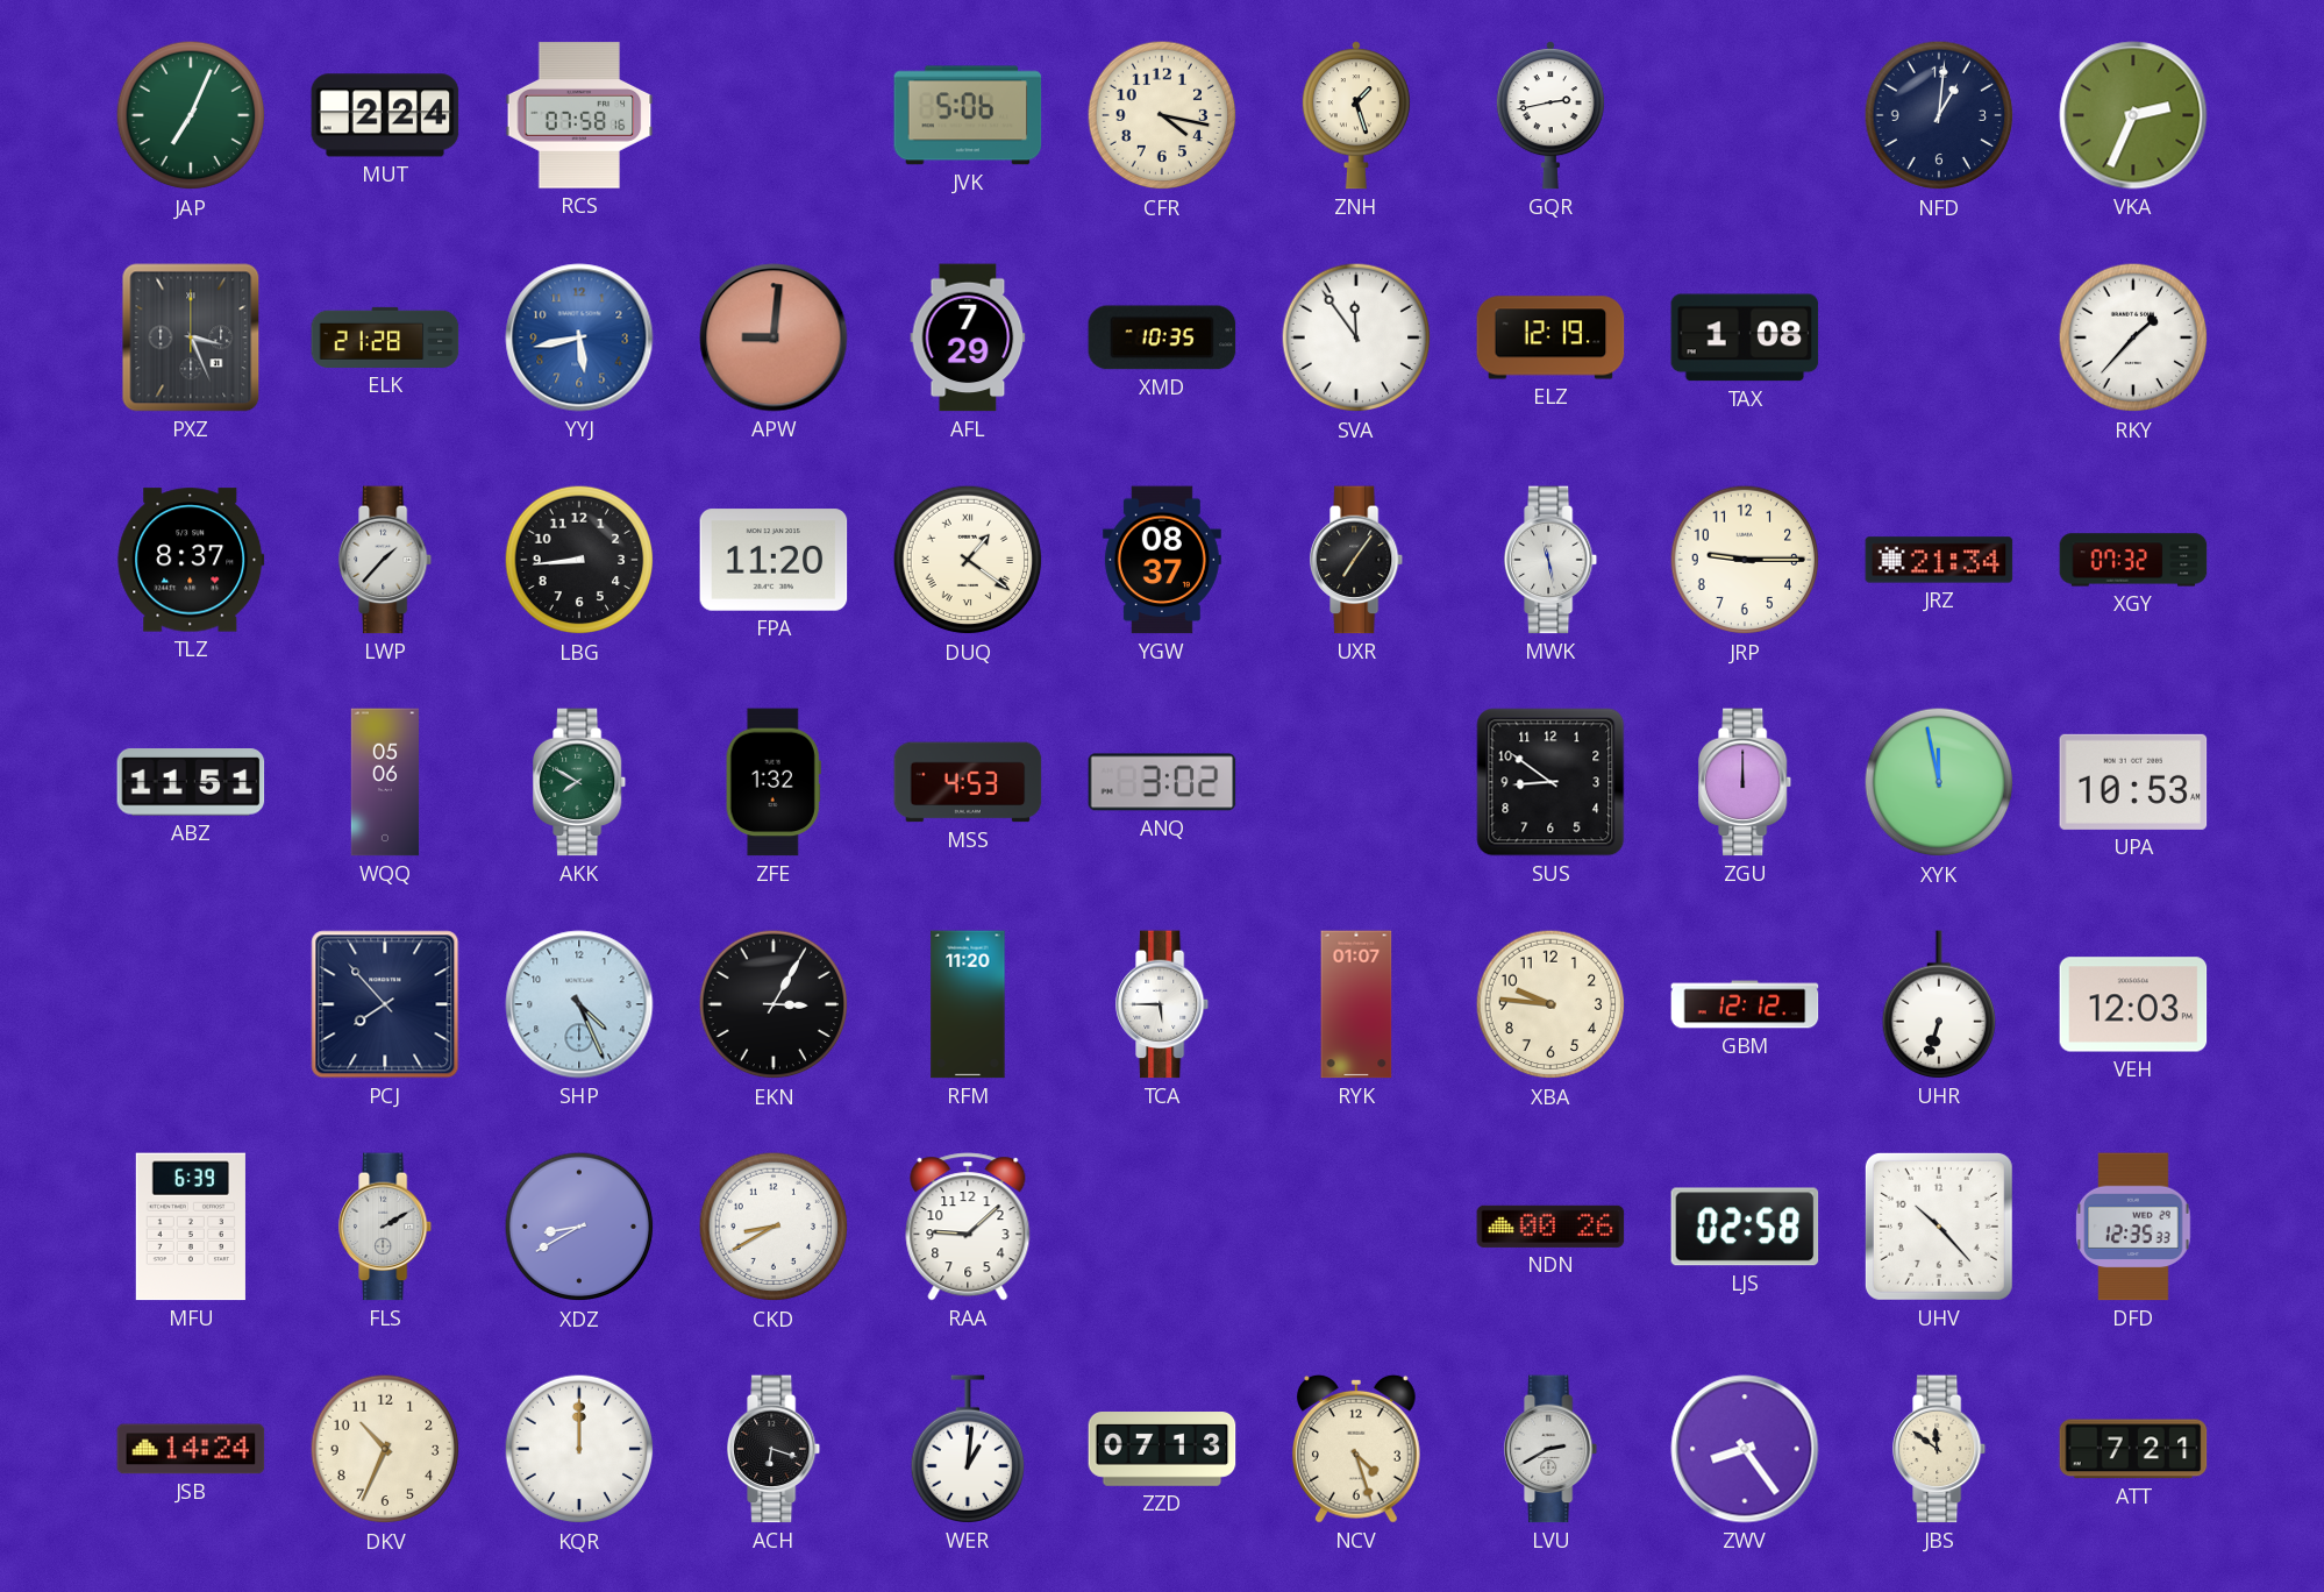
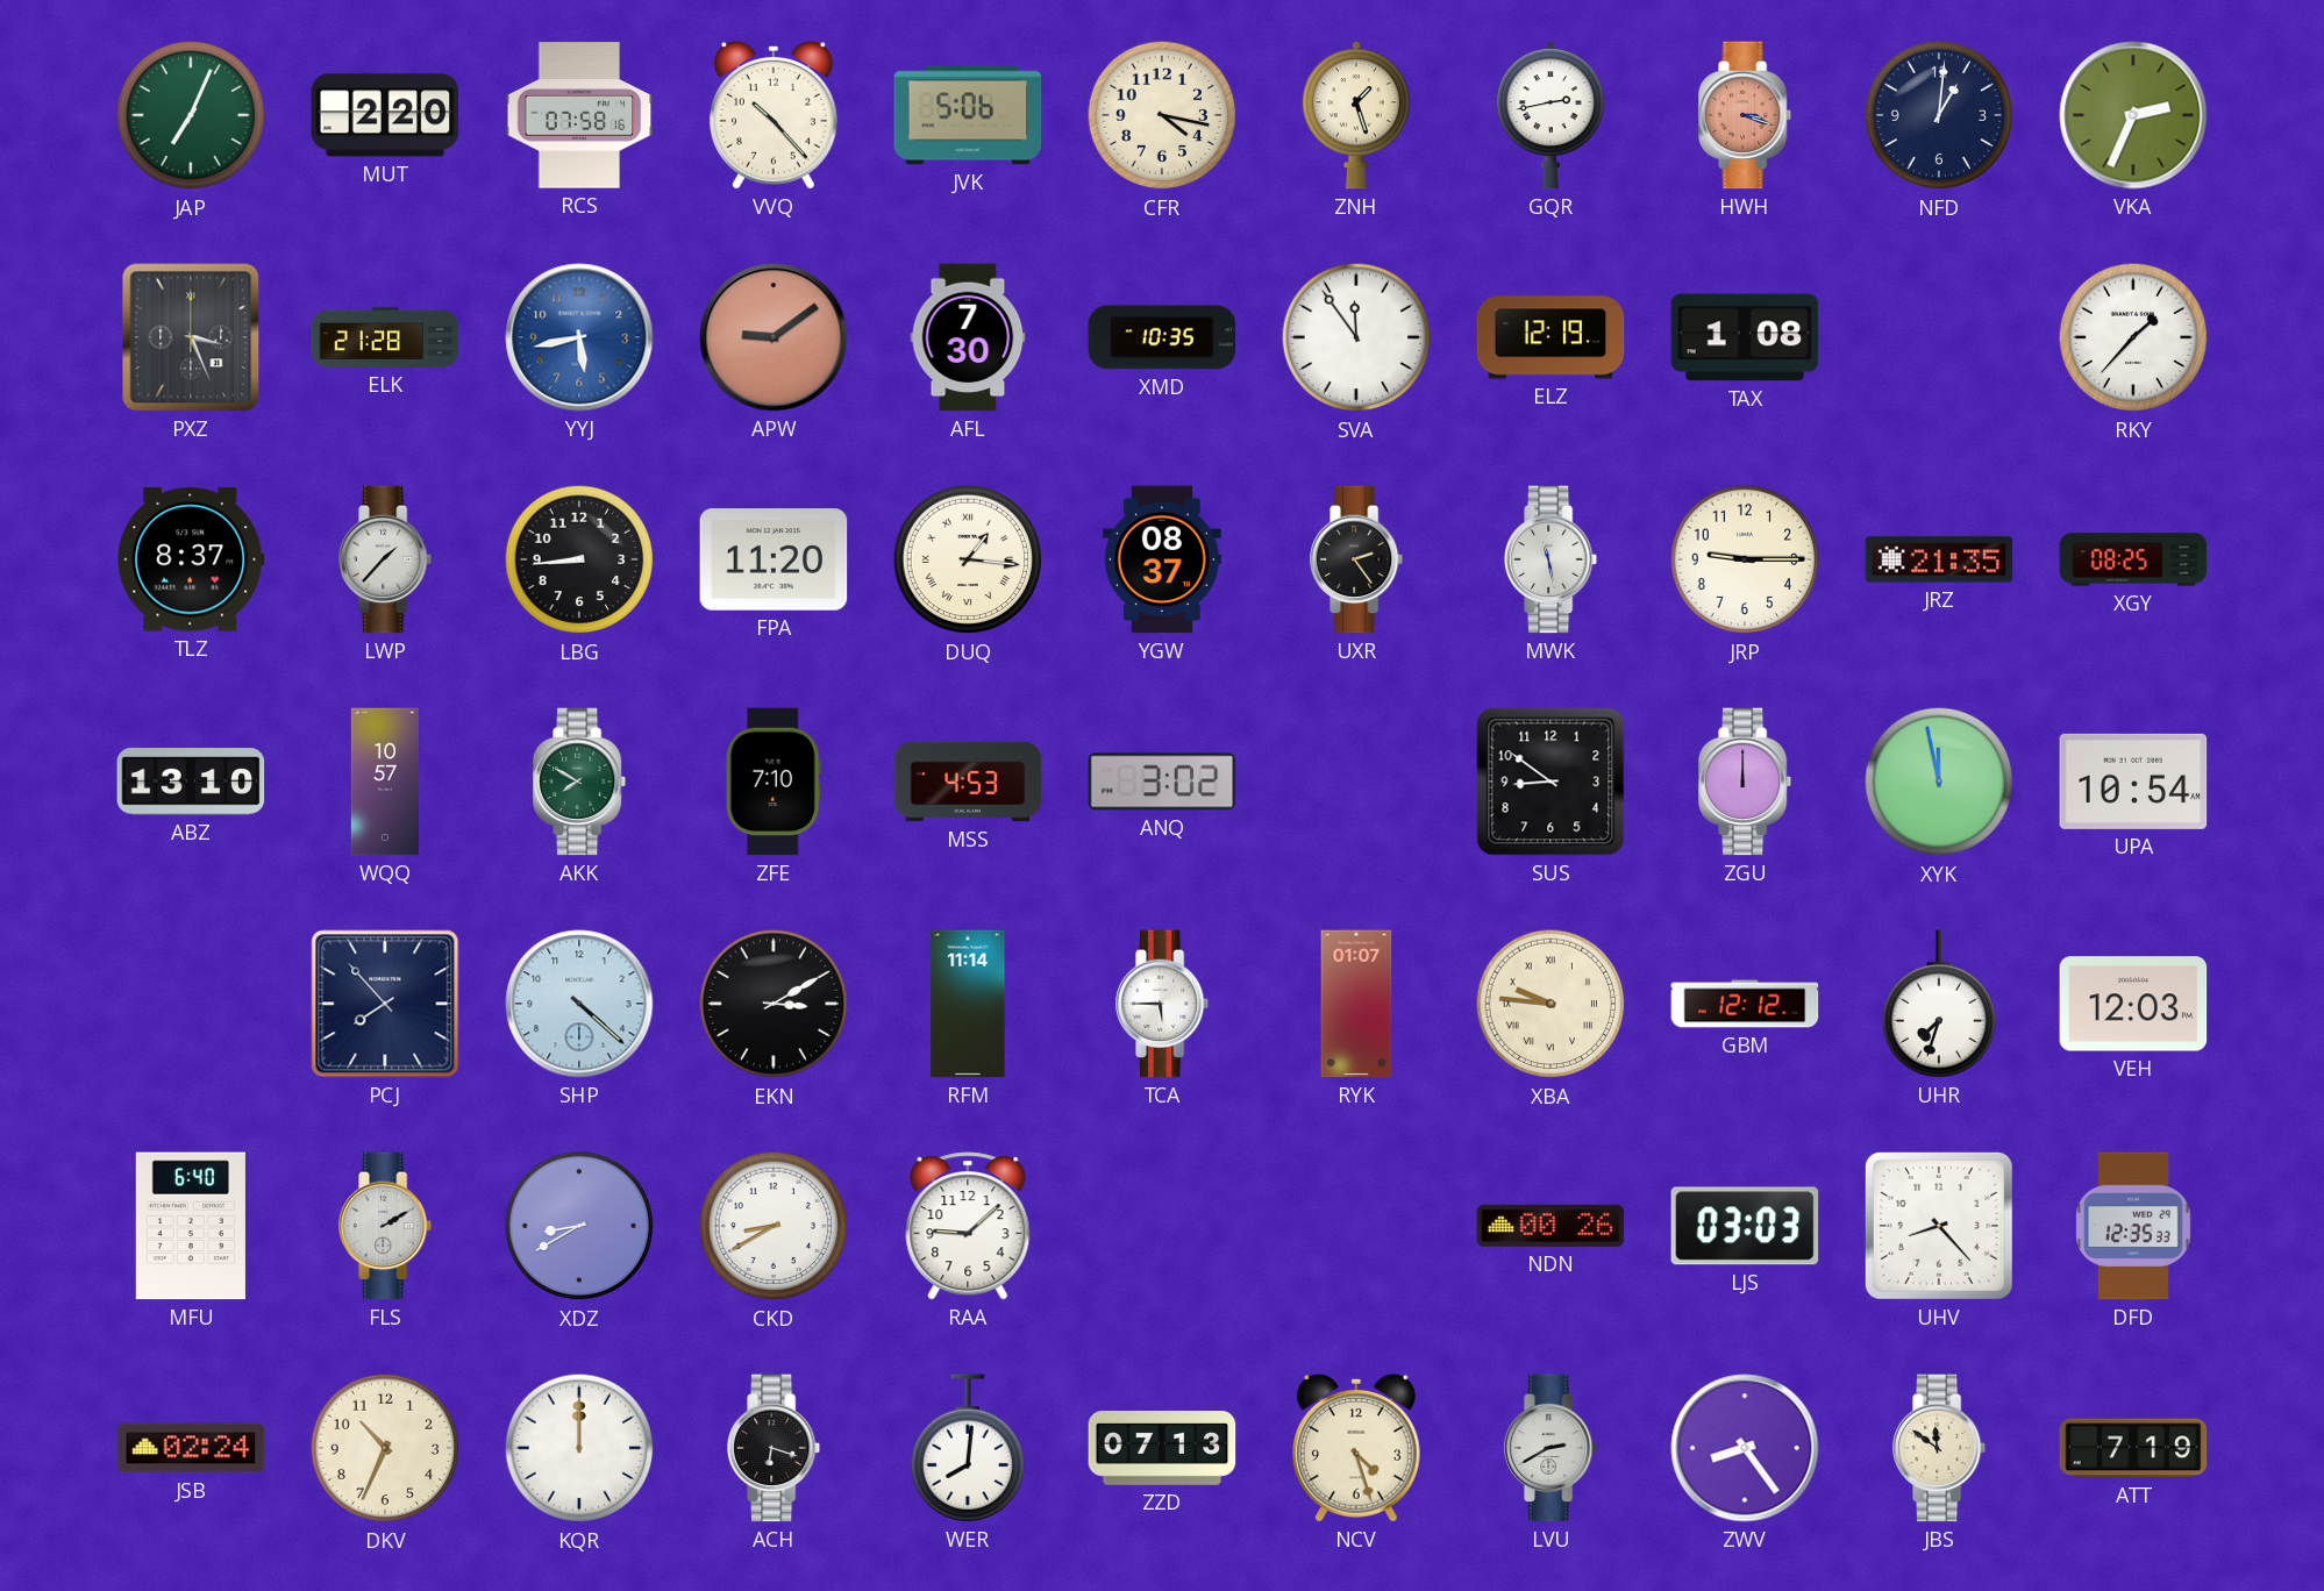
MUT: 2:24 -> 2:20 (385, 115)
VVQ: none -> 10:23 (774, 115)
HWH: none -> 3:18 (1746, 115)
APW: 9:01 -> 9:09 (774, 337)
AFL: 7:29 -> 7:30 (968, 337)
DUQ: 1:21 -> 1:16 (968, 559)
UXR: 7:06 -> 2:24 (1357, 559)
JRZ: 21:34 -> 21:35 (1939, 559)
XGY: 07:32 -> 08:25 (2133, 559)
ABZ: 11:51 -> 13:10 (191, 782)
WQQ: 05:06 -> 10:57 (384, 782)
ZFE: 1:32 -> 7:10 (774, 782)
UPA: 10:53 -> 10:54 (2133, 782)
SHP: 4:26 -> 4:22 (579, 1004)
EKN: 3:05 -> 3:10 (774, 1004)
RFM: 11:20 -> 11:14 (968, 1004)
XBA numerals: Arabic -> Roman (1550, 1004)
UHR: 6:33 -> 7:33 (1938, 1004)
MFU: 6:39 -> 6:40 (191, 1226)
LJS: 02:58 -> 03:03 (1745, 1226)
UHV: 10:23 -> 8:23 (1939, 1226)
JSB: 14:24 -> 02:24 (191, 1448)
WER: 1:01 -> 8:01 (967, 1448)
ATT: 7:21 -> 7:19 (2133, 1448)
